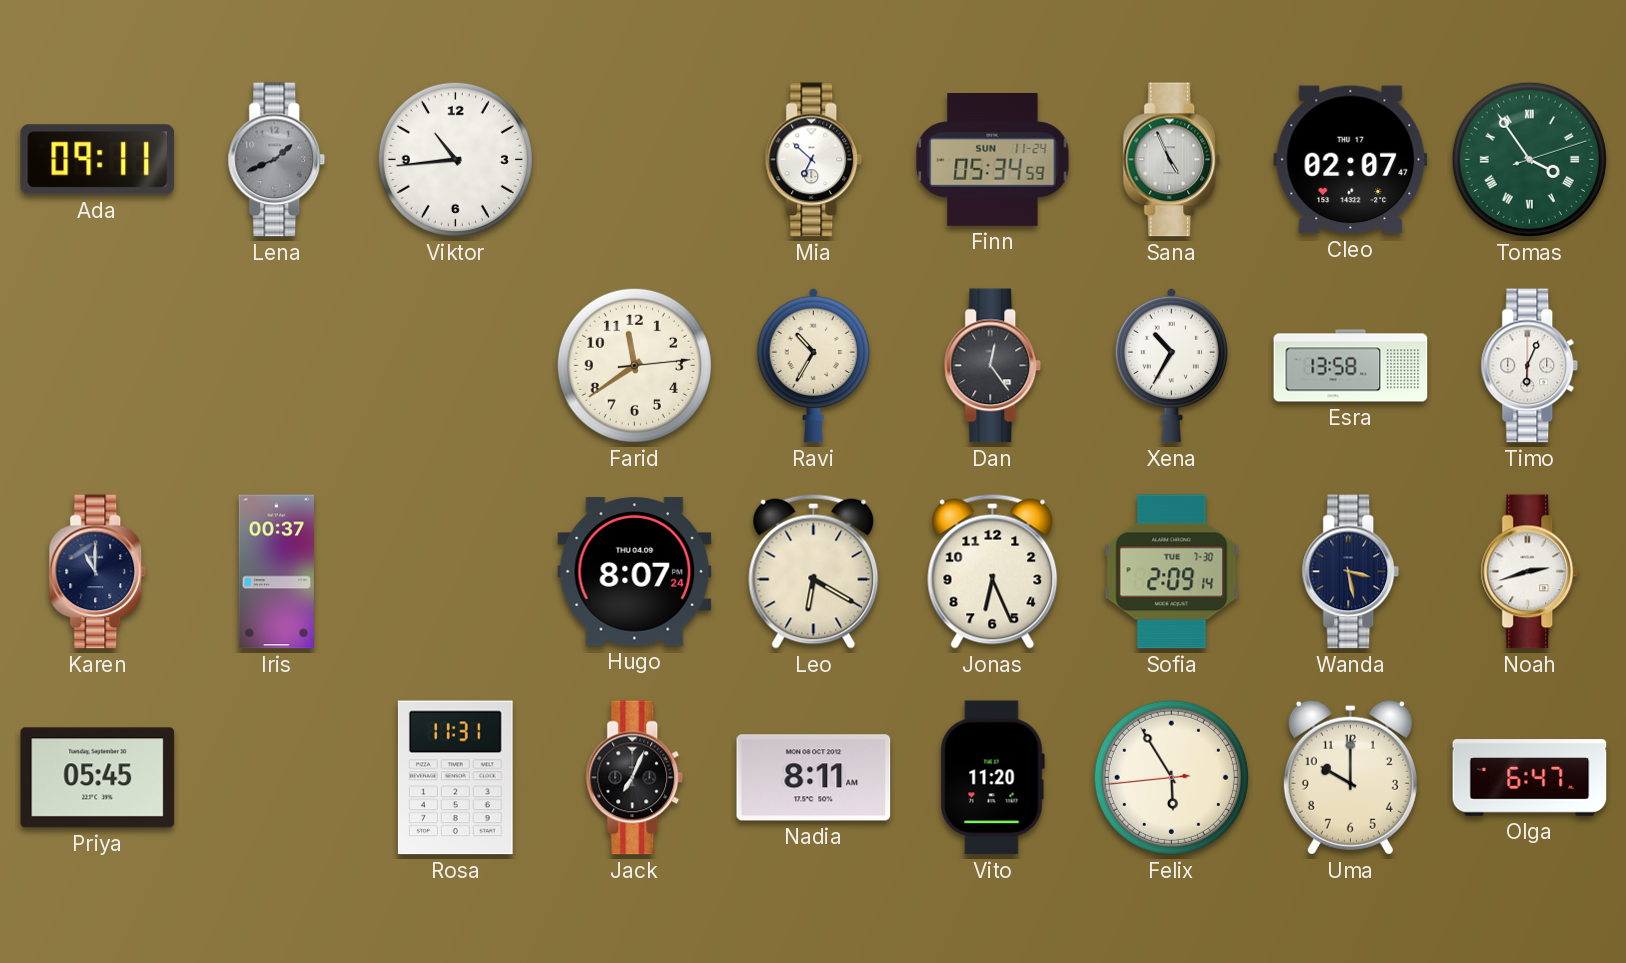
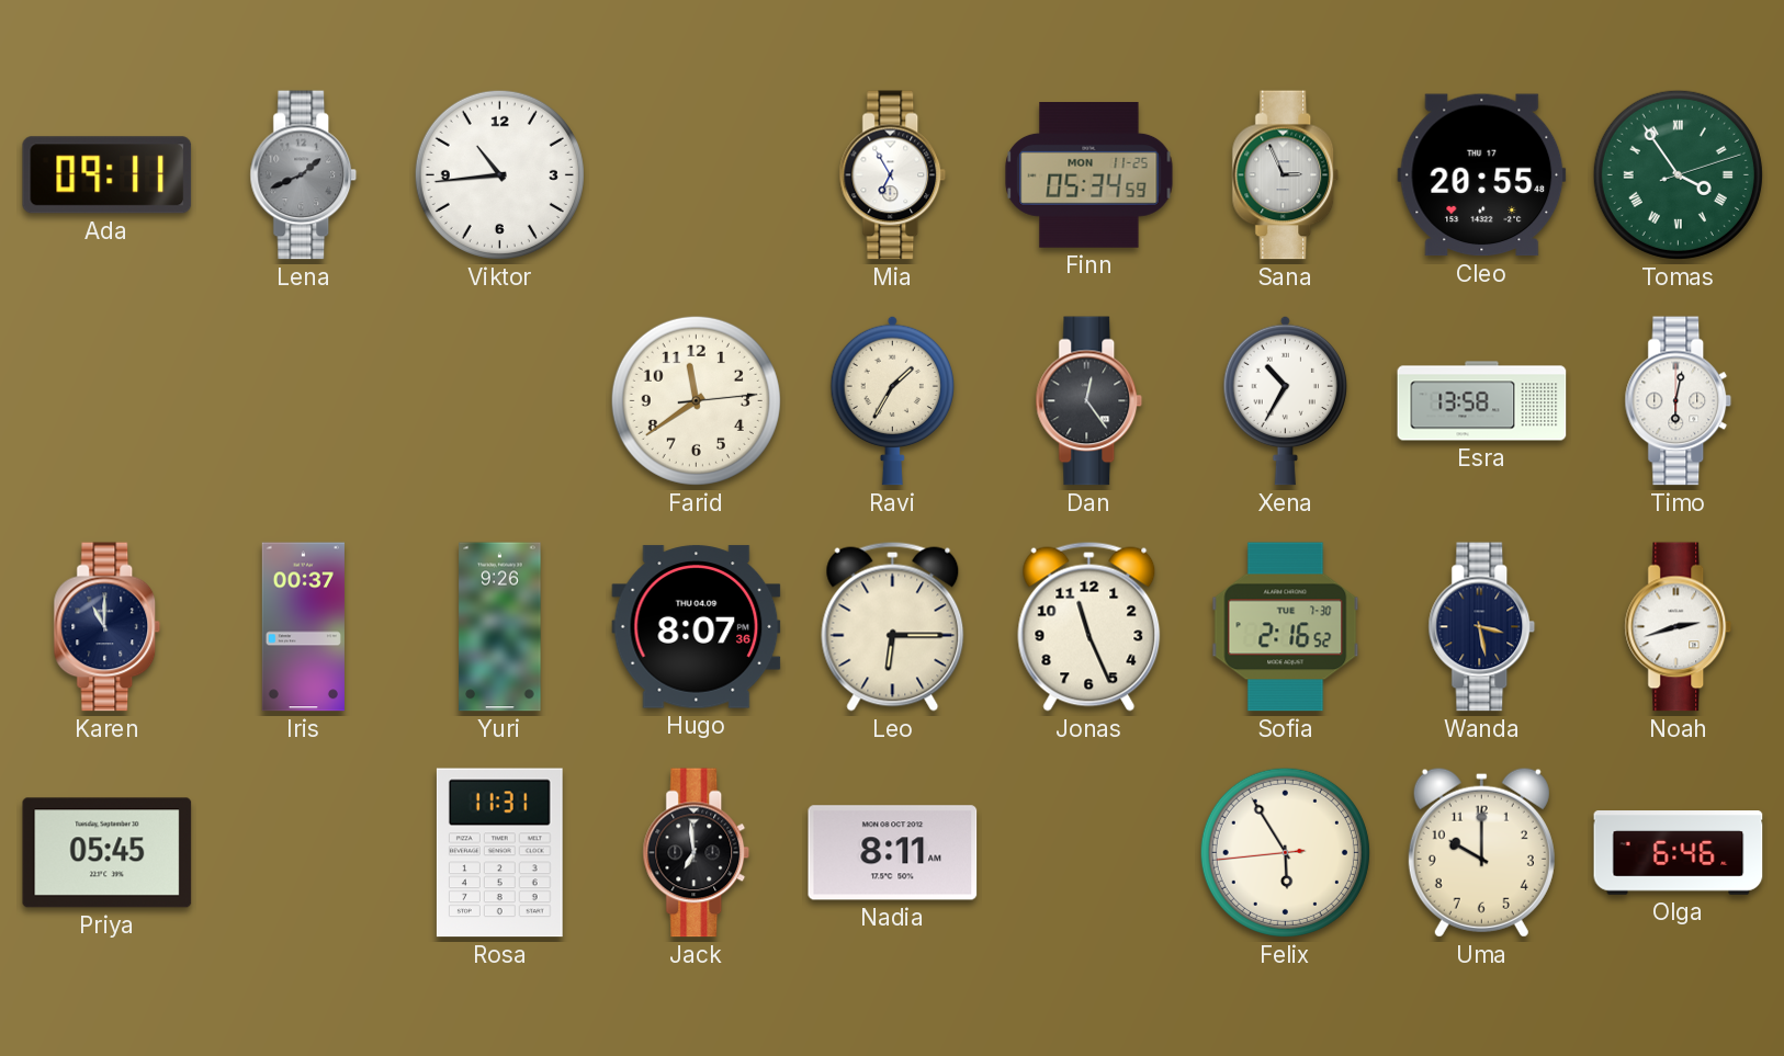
Mia: 6:52 -> 6:55 (893, 175)
Finn date: SUN 11-24 -> MON 11-25 (1089, 175)
Sana: 4:56 -> 2:56 (1286, 175)
Cleo: 02:07 -> 20:55 (1482, 175)
Ravi: 10:35 -> 1:35 (893, 400)
Timo: 6:04 -> 6:02 (1679, 401)
Yuri: none -> 9:26 (500, 627)
Hugo: 8:07:24 -> 8:07:36 (697, 627)
Leo: 6:20 -> 6:15 (893, 626)
Jonas: 6:26 -> 11:26 (1089, 626)
Sofia: 2:09 -> 2:16 (1286, 627)
Jack: 7:04 -> 6:59 (697, 853)
Vito: 11:20 -> none (992, 778)
Olga: 6:47 -> 6:46 (1679, 853)
